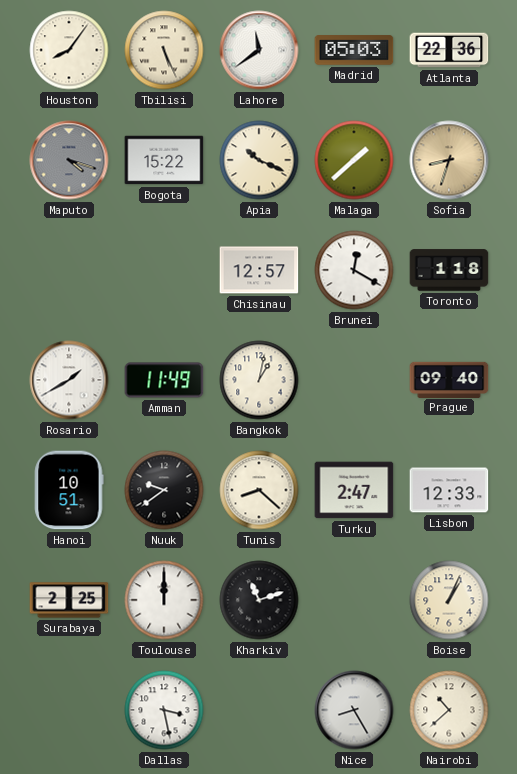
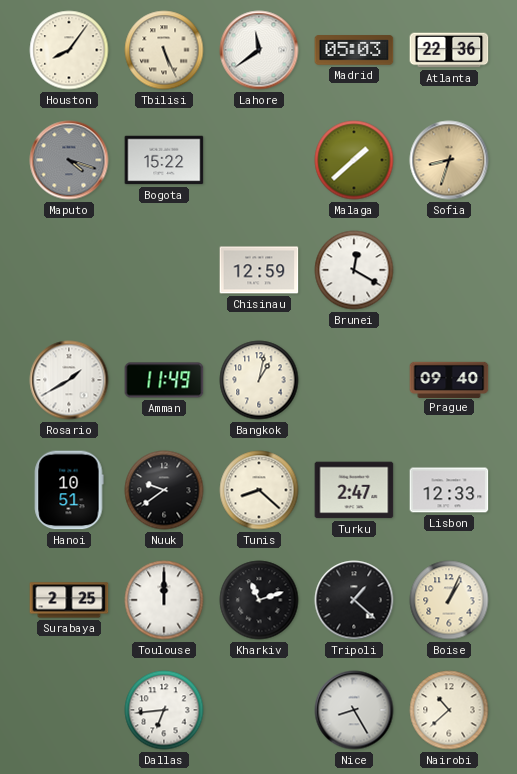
Apia: 10:19 -> none (259, 160)
Chisinau: 12:57 -> 12:59 (259, 270)
Toronto: 1:18 -> none (449, 270)
Tripoli: none -> 1:22 (354, 600)
Dallas: 3:28 -> 6:44 (164, 710)
